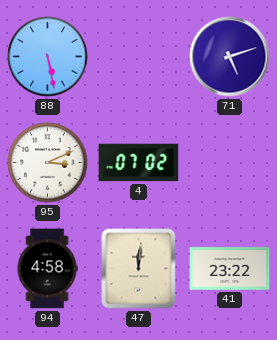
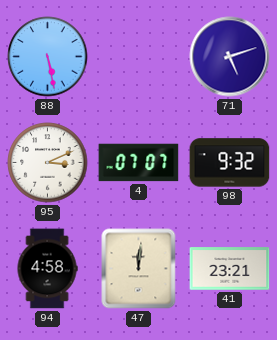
4: 07:02 -> 07:07 (139, 163)
98: none -> 9:32 (230, 163)
41: 23:22 -> 23:21 (230, 269)
